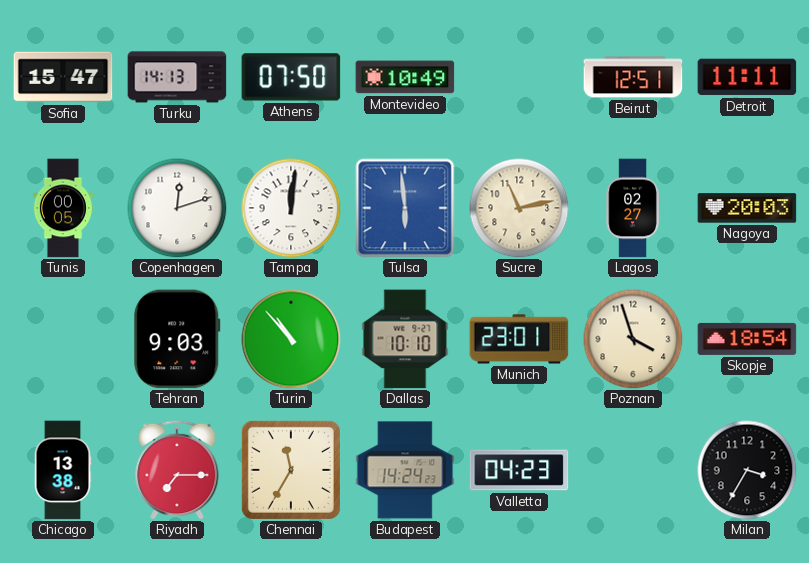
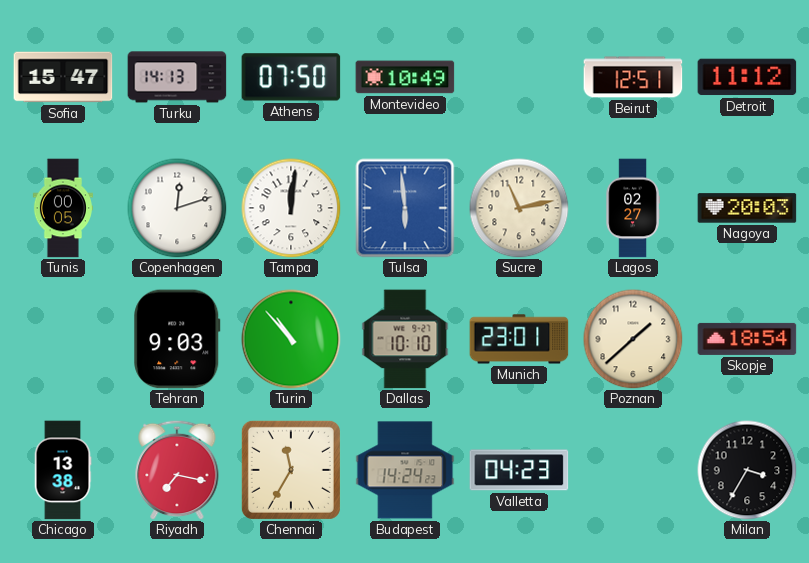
Detroit: 11:11 -> 11:12 (747, 77)
Poznan: 3:57 -> 1:38 (633, 339)
Riyadh: 7:15 -> 7:17 (177, 470)
